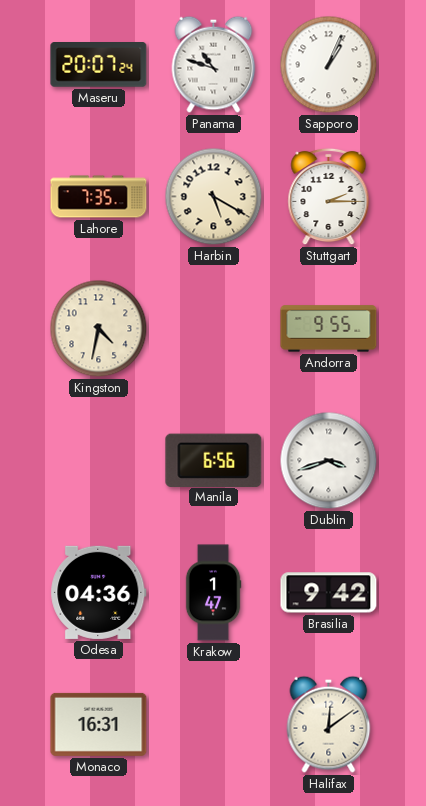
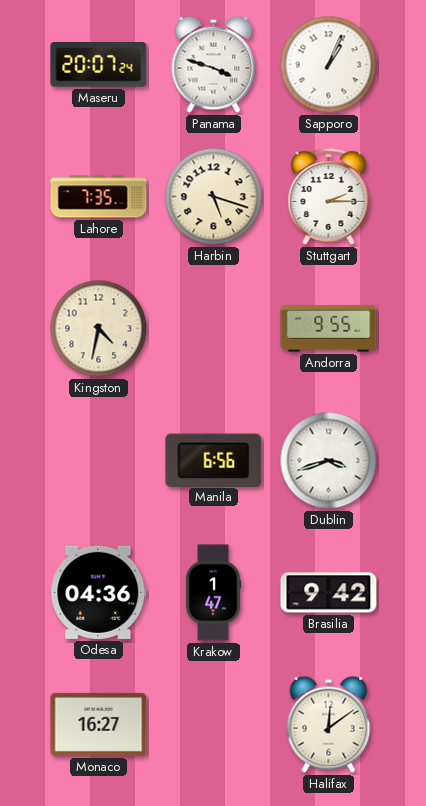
Panama: 10:48 -> 3:48 (214, 64)
Harbin: 5:20 -> 5:18 (214, 197)
Monaco: 16:31 -> 16:27 (99, 724)
